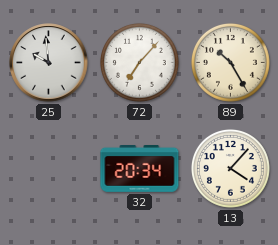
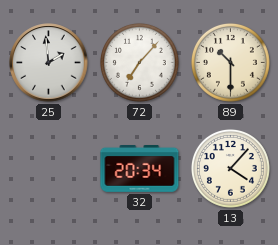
25: 9:59 -> 1:59 (49, 63)
89: 10:25 -> 10:30 (230, 62)
